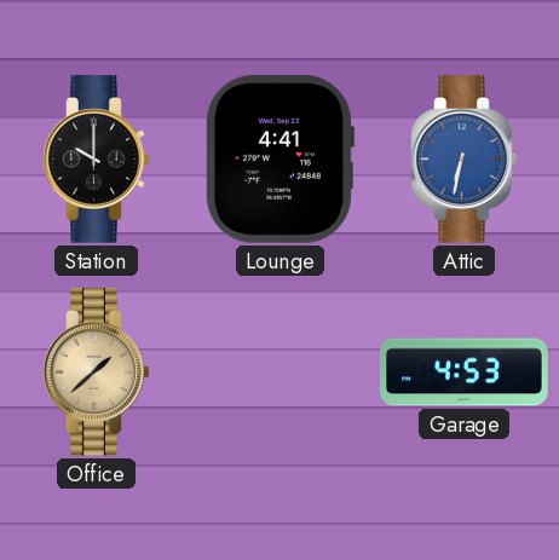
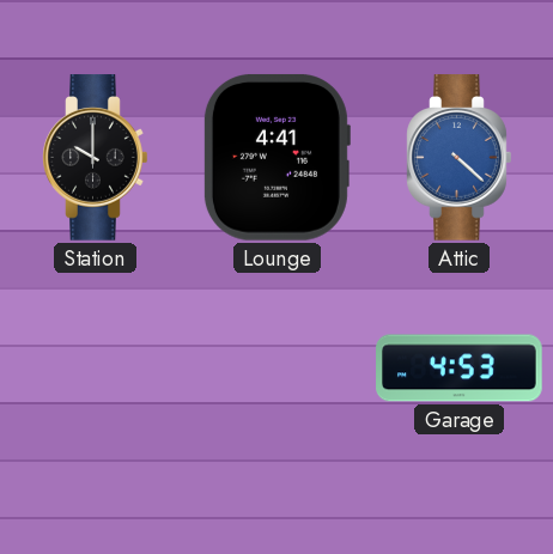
Attic: 6:32 -> 4:22 (460, 158)
Office: 1:38 -> none (97, 373)
